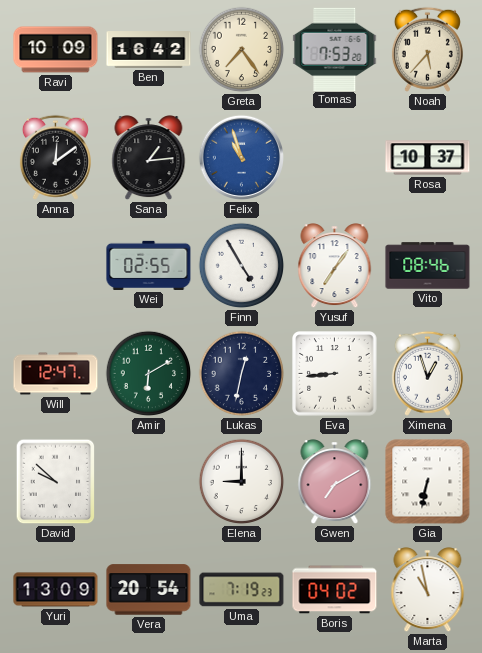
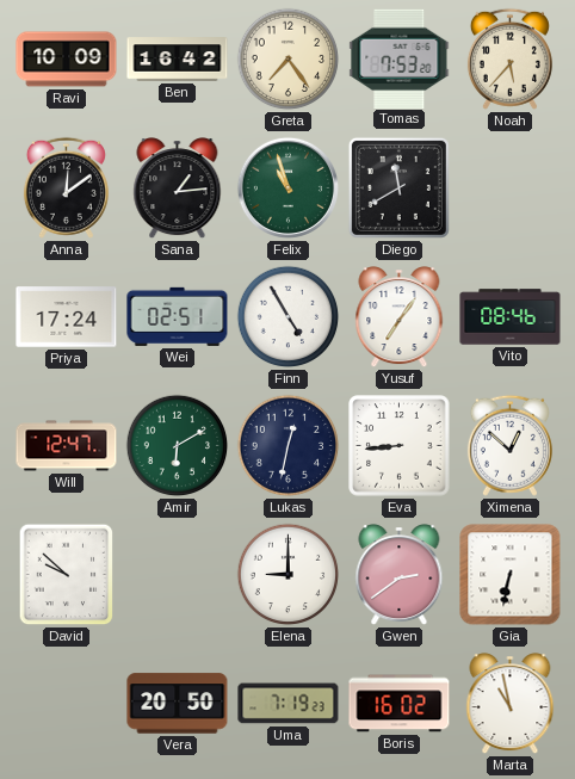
Felix dial: blue -> green (287, 187)
Diego: none -> 11:40 (398, 187)
Rosa: 10:37 -> none (428, 158)
Priya: none -> 17:24 (67, 317)
Wei: 02:55 -> 02:51 (178, 316)
Ximena: 12:57 -> 12:52 (509, 445)
Gwen: 7:10 -> 2:39 (400, 575)
Yuri: 13:09 -> none (56, 590)
Vera: 20:54 -> 20:50 (178, 704)
Boris: 04:02 -> 16:02 (400, 704)
